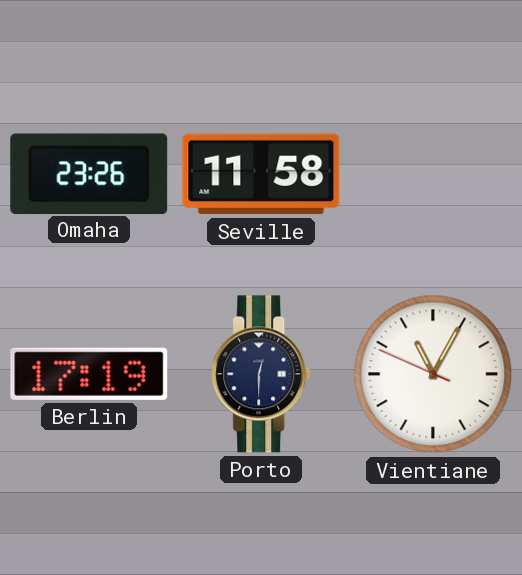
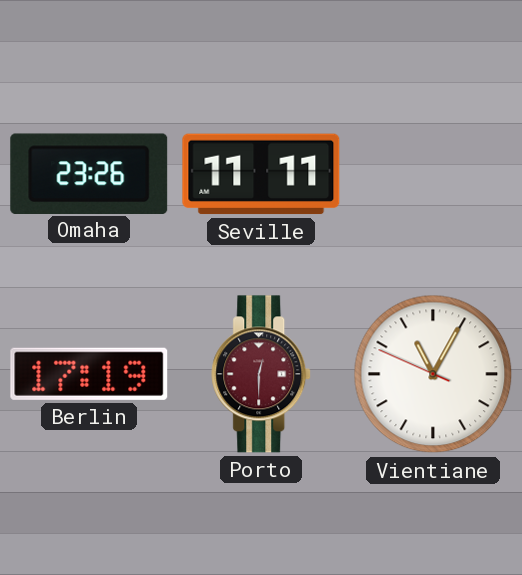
Seville: 11:58 -> 11:11 (261, 174)
Porto dial: navy -> burgundy (262, 374)
